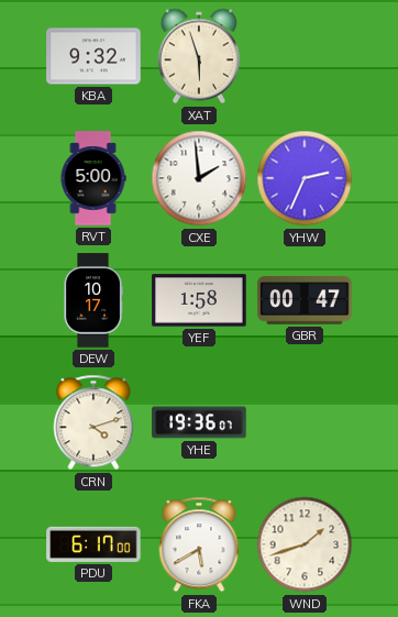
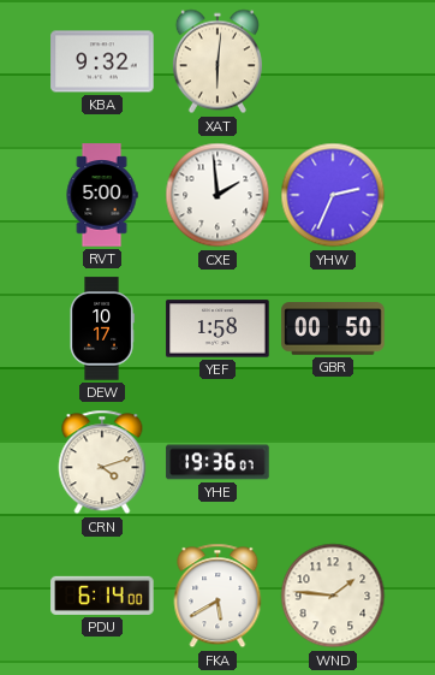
XAT: 5:57 -> 6:01 (218, 61)
GBR: 00:47 -> 00:50 (333, 328)
PDU: 6:17 -> 6:14 (102, 596)
WND: 1:42 -> 1:46 (333, 596)
